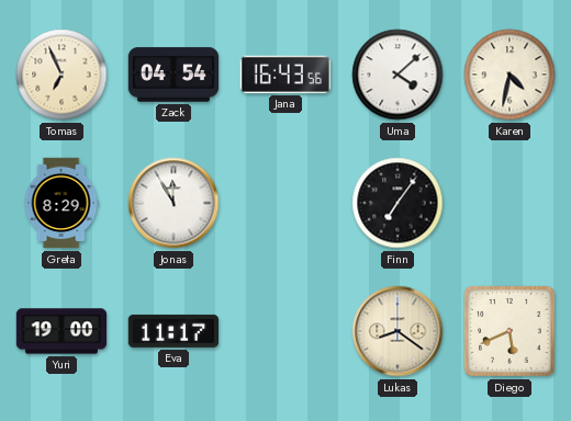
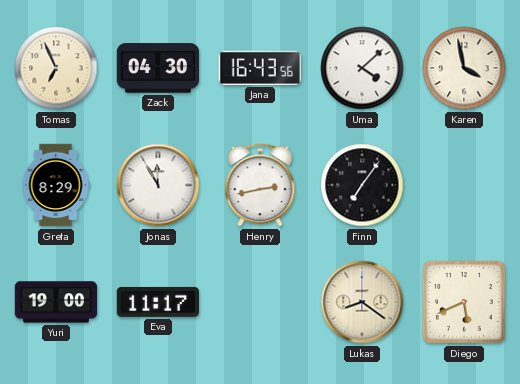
Zack: 04:54 -> 04:30 (158, 68)
Karen: 4:32 -> 3:58 (464, 68)
Henry: none -> 2:43 (260, 185)
